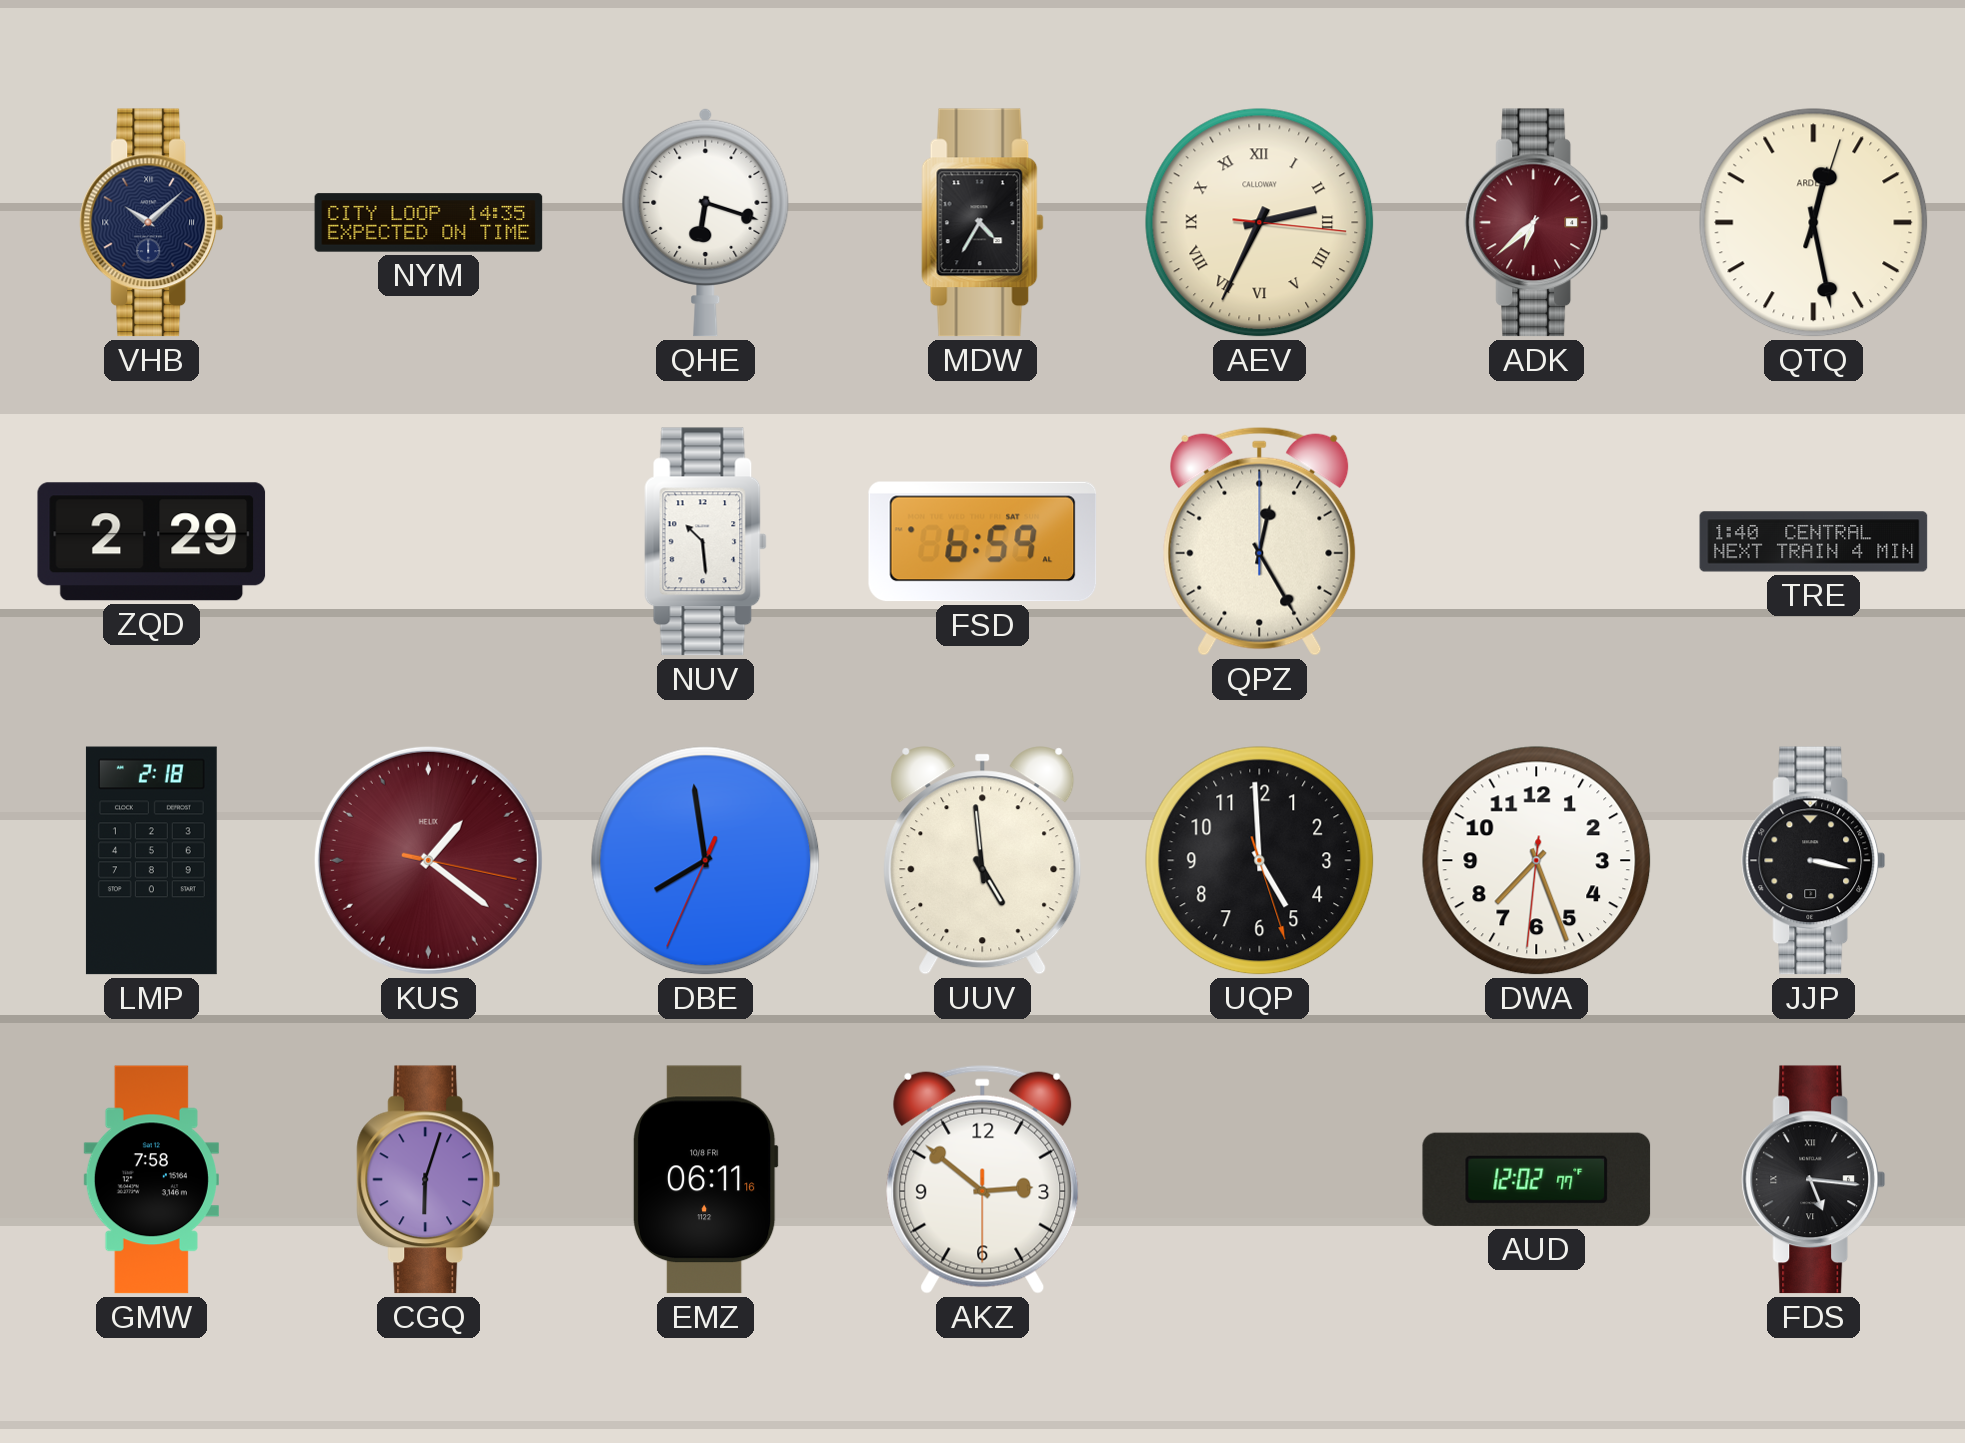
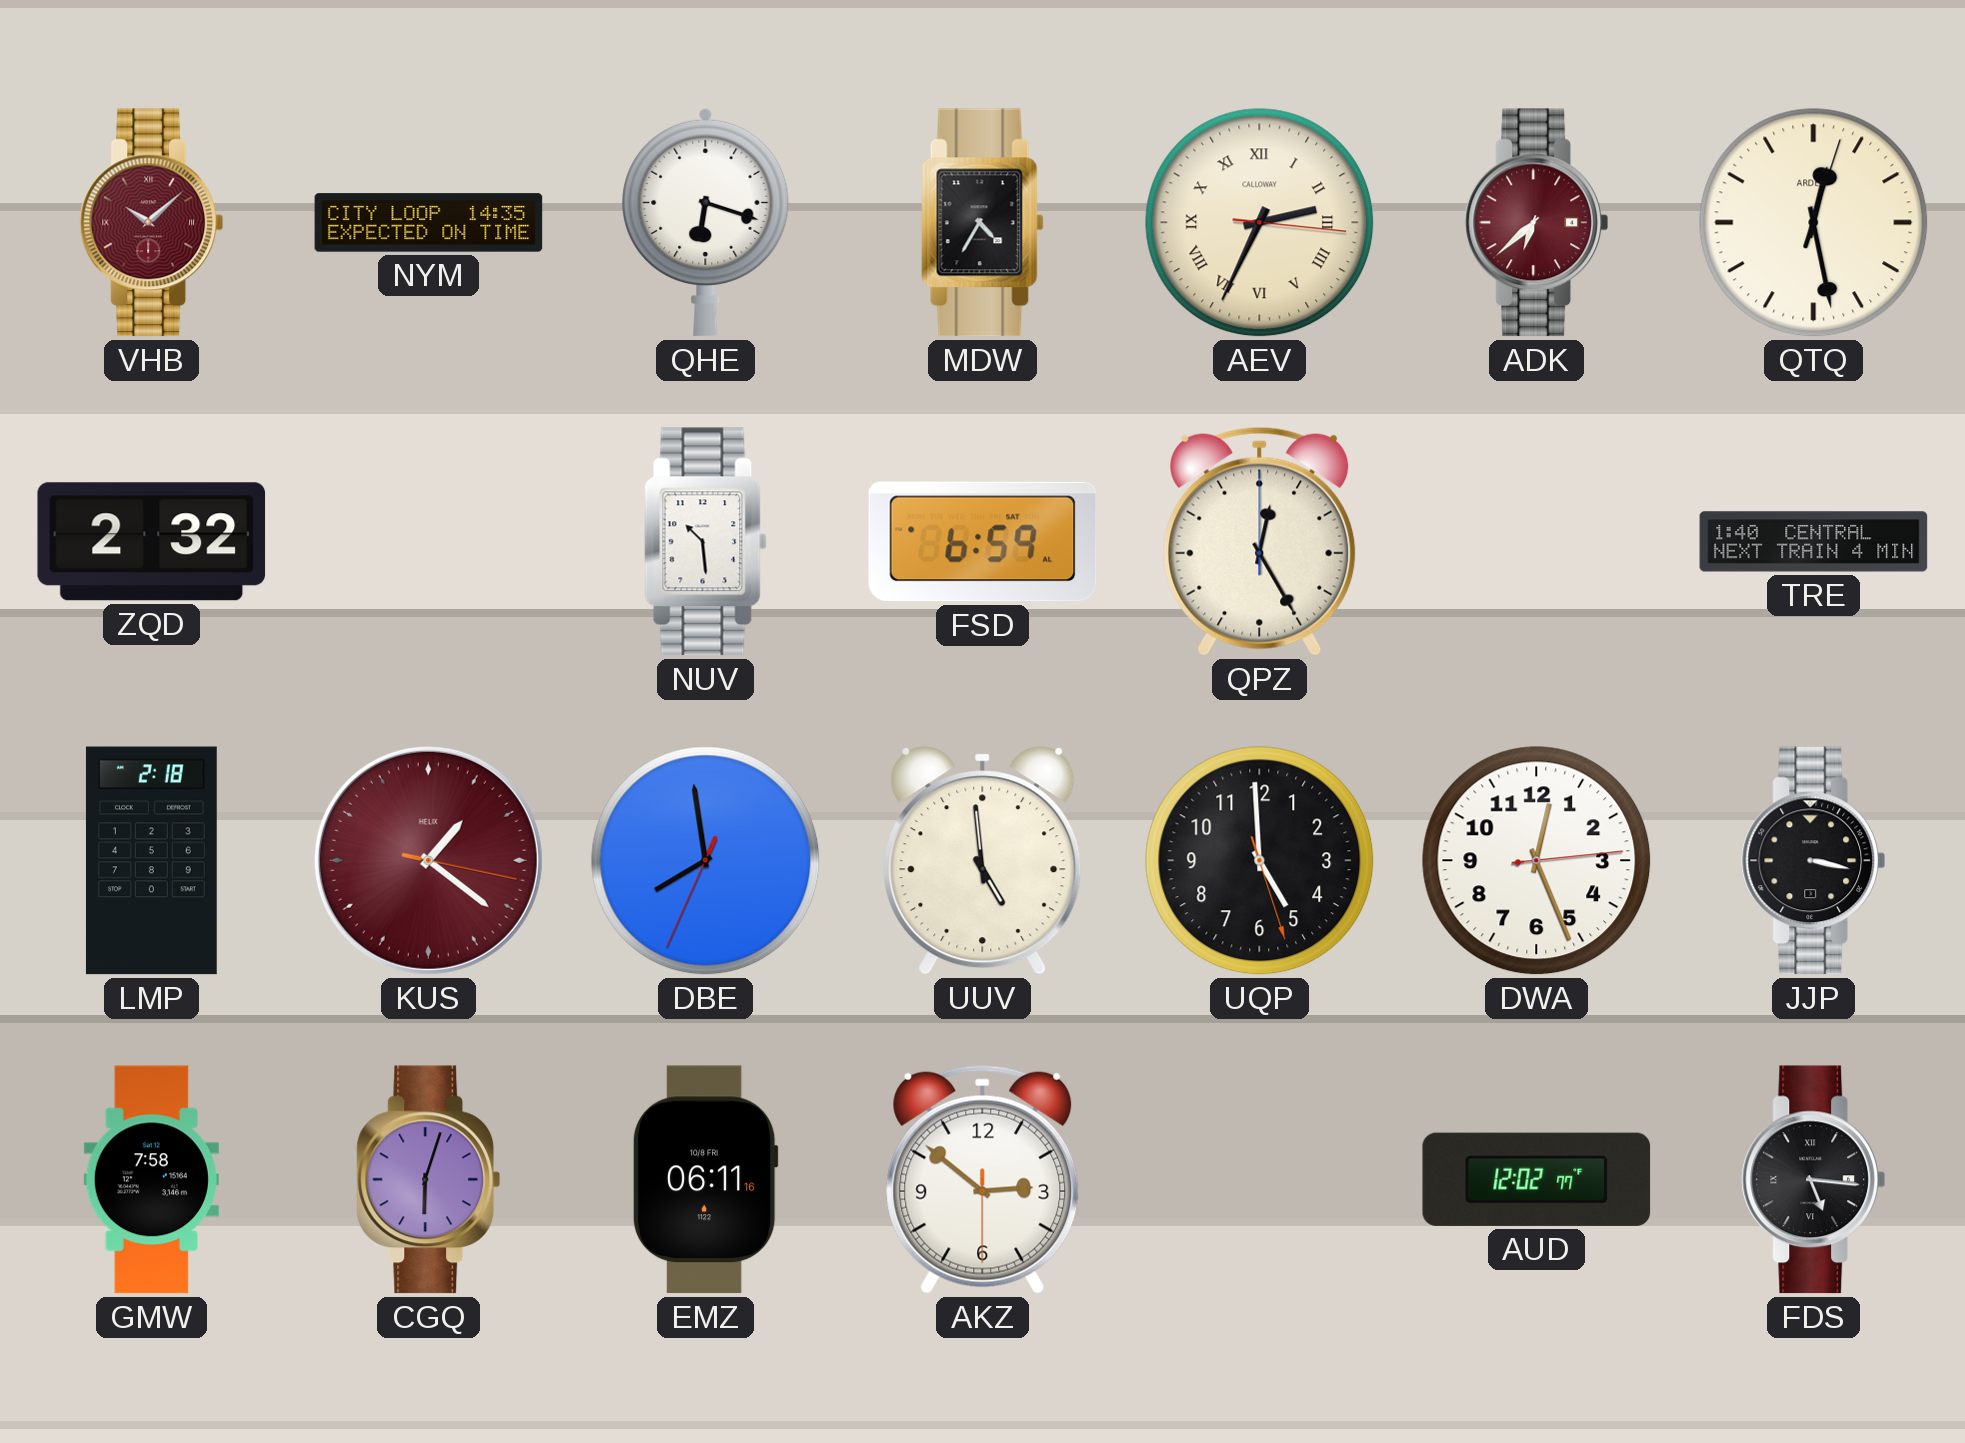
VHB dial: navy -> burgundy (152, 223)
ZQD: 2:29 -> 2:32 (152, 542)
DWA: 7:26 -> 12:26 (1537, 861)
